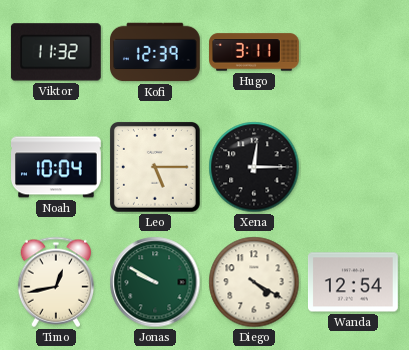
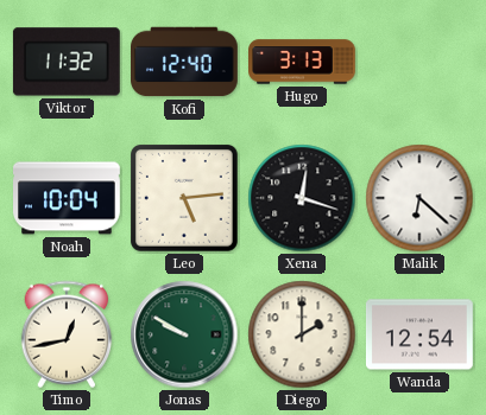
Kofi: 12:39 -> 12:40 (185, 62)
Hugo: 3:11 -> 3:13 (303, 62)
Leo: 5:15 -> 5:14 (184, 198)
Xena: 12:15 -> 12:18 (302, 198)
Malik: none -> 6:22 (419, 198)
Diego: 4:20 -> 2:00 (302, 334)
